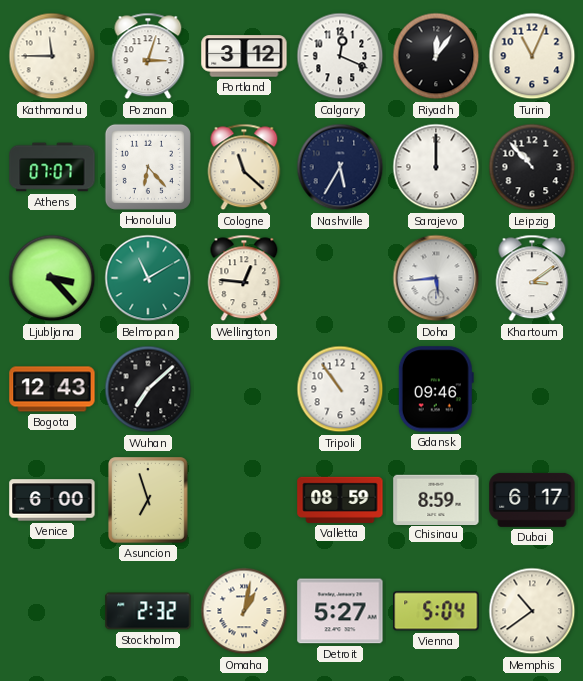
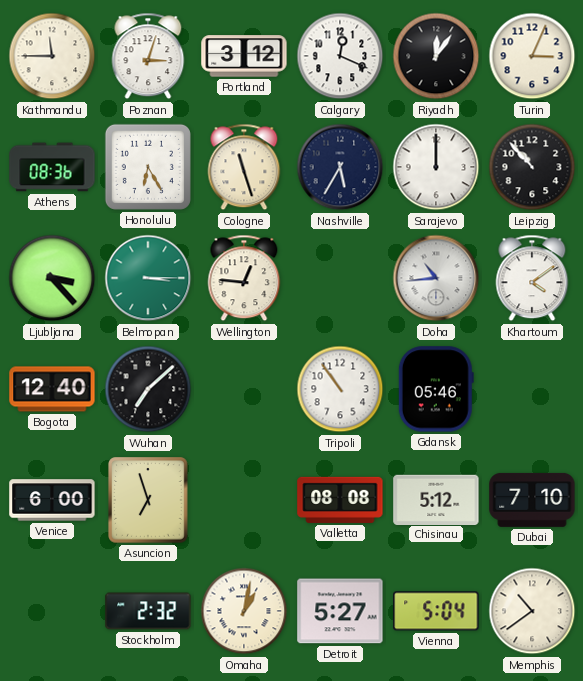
Turin: 11:04 -> 3:04 (532, 56)
Athens: 07:07 -> 08:36 (52, 167)
Honolulu: 6:23 -> 6:25 (148, 167)
Cologne: 11:22 -> 11:27 (244, 167)
Belmopan: 11:10 -> 3:15 (148, 278)
Doha: 5:44 -> 10:44 (436, 278)
Khartoum: 3:09 -> 4:09 (532, 278)
Bogota: 12:43 -> 12:40 (52, 389)
Gdansk: 09:46 -> 05:46 (436, 389)
Valletta: 08:59 -> 08:08 (340, 500)
Chisinau: 8:59 -> 5:12 (436, 499)
Dubai: 6:17 -> 7:10 (532, 500)
